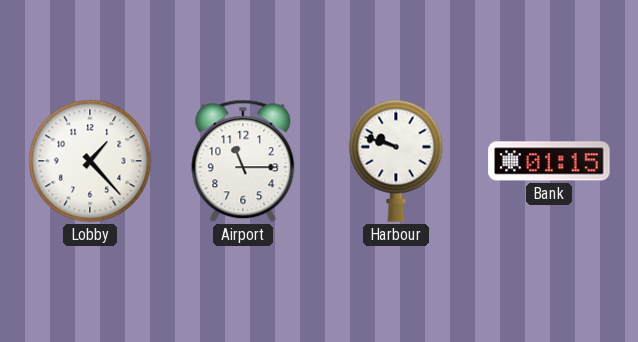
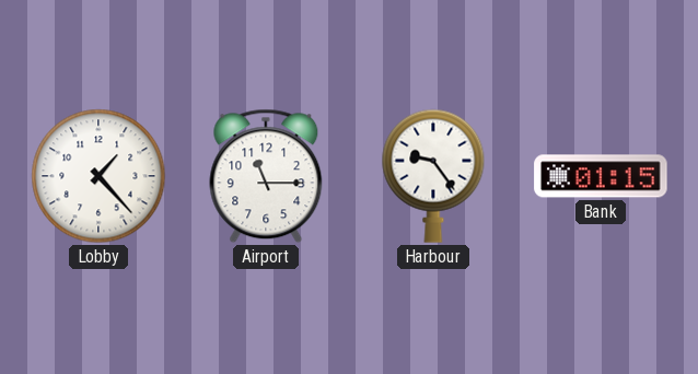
Harbour: 9:48 -> 9:24 (433, 176)
